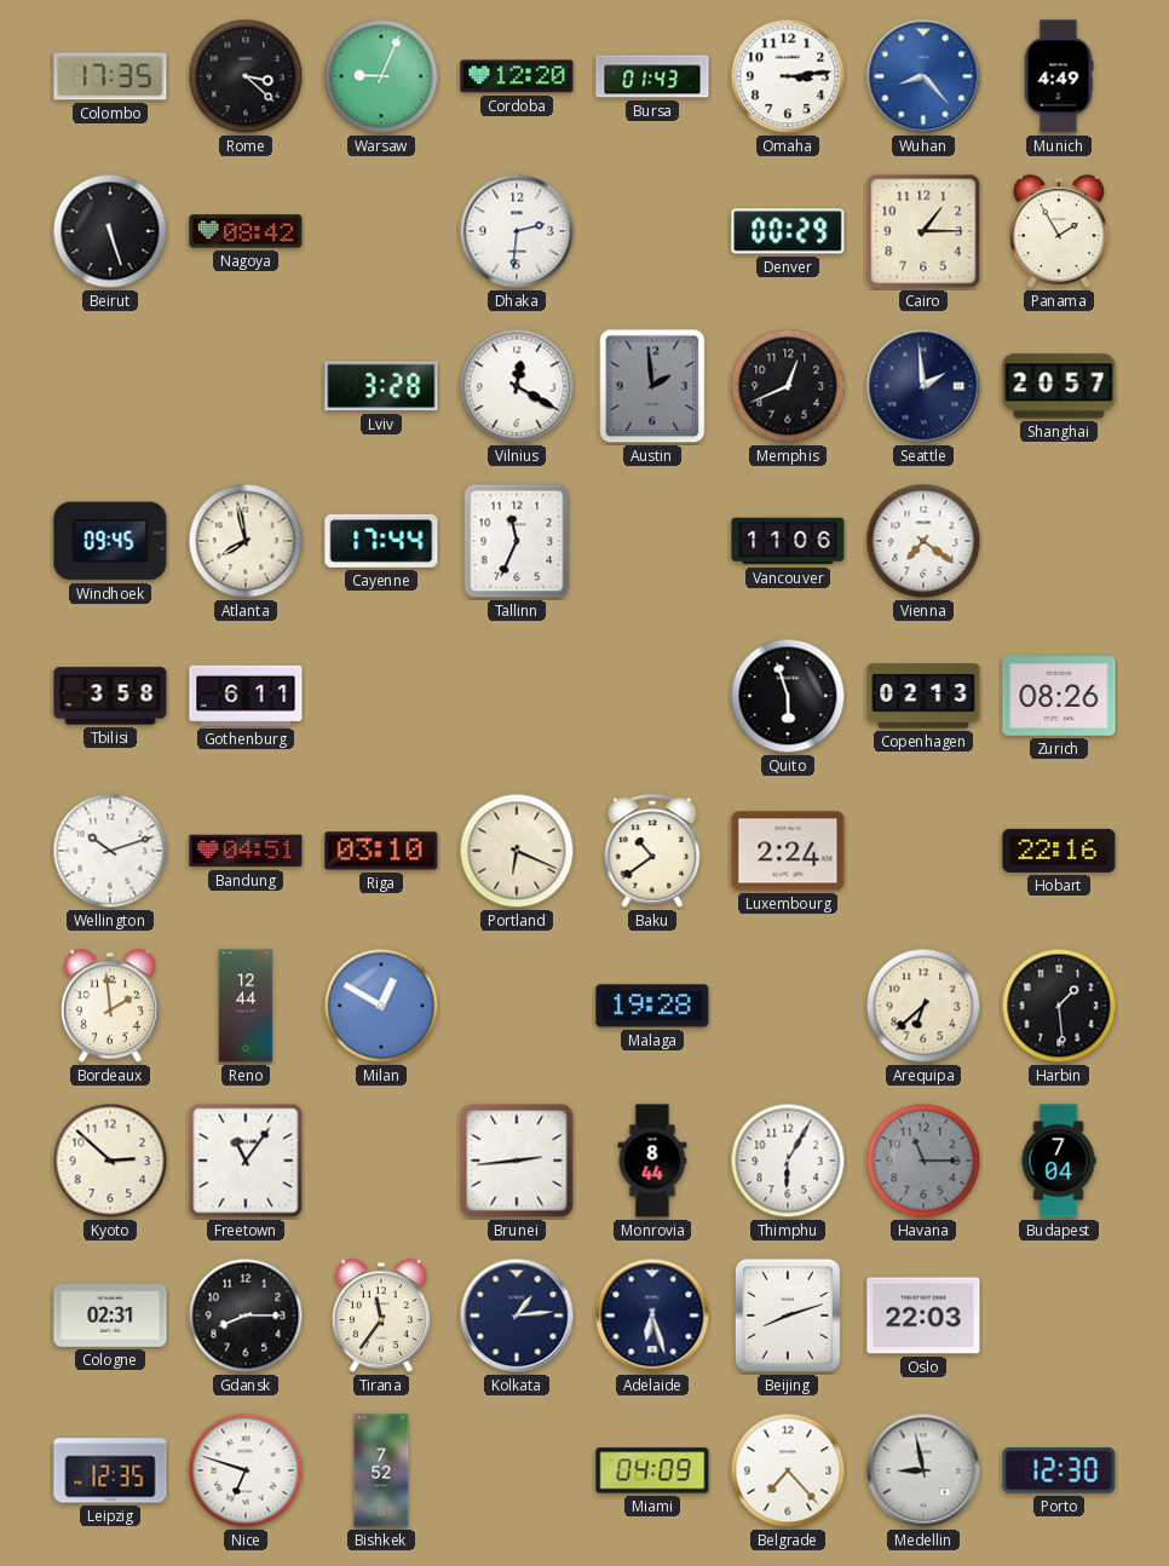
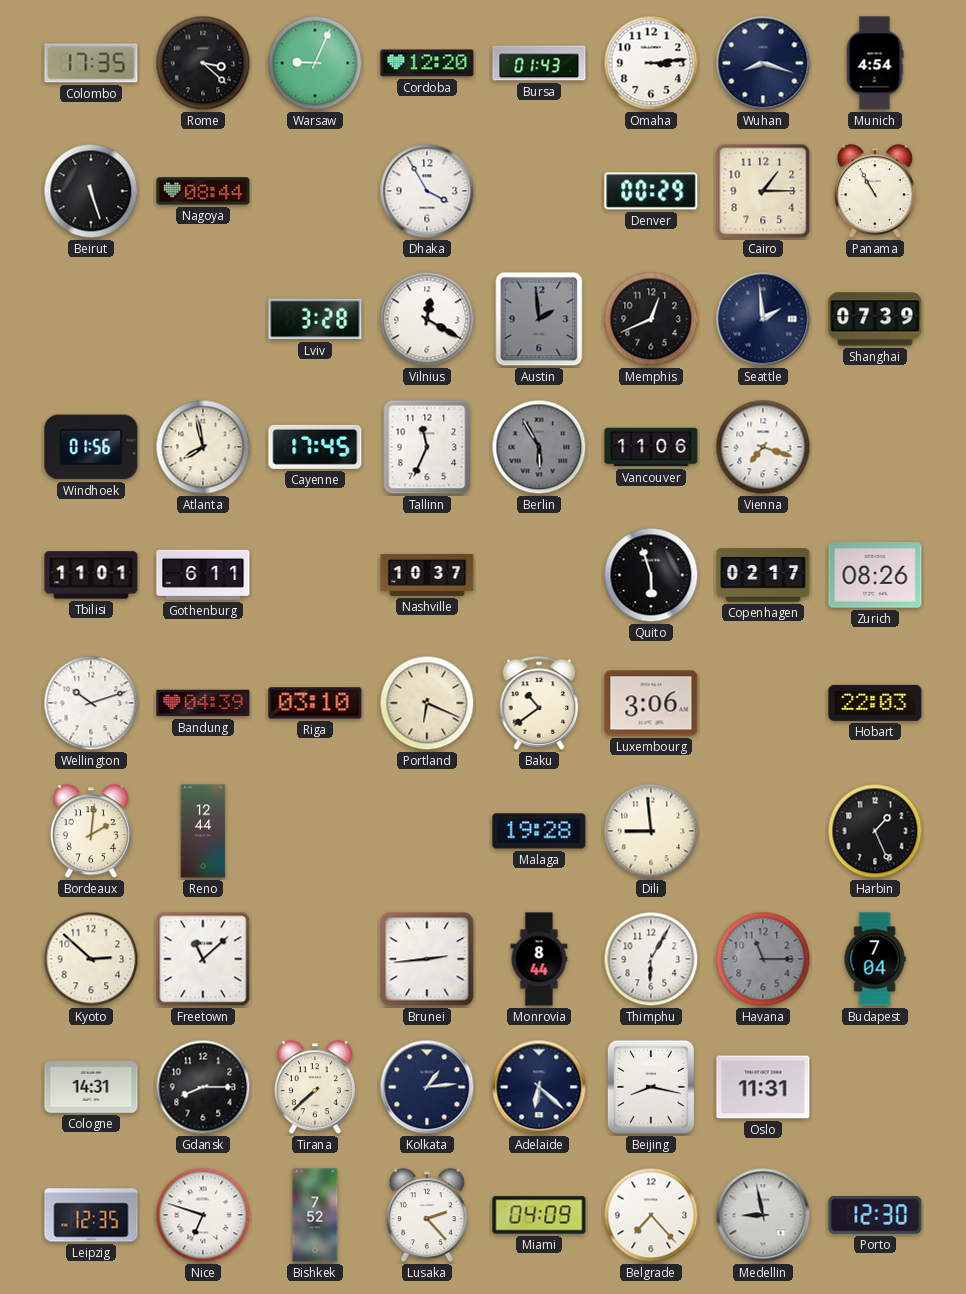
Wuhan: 8:23 -> 8:18 (763, 63)
Wuhan dial: blue -> navy (763, 63)
Munich: 4:49 -> 4:54 (875, 63)
Nagoya: 08:42 -> 08:44 (203, 191)
Dhaka: 2:31 -> 3:55 (427, 191)
Panama: 1:55 -> 10:55 (875, 192)
Shanghai: 20:57 -> 07:39 (875, 319)
Windhoek: 09:45 -> 01:56 (91, 447)
Cayenne: 17:44 -> 17:45 (315, 447)
Berlin: none -> 5:55 (539, 447)
Vienna: 7:21 -> 7:18 (763, 447)
Tbilisi: 3:58 -> 11:01 (91, 575)
Nashville: none -> 10:37 (427, 575)
Copenhagen: 02:13 -> 02:17 (763, 575)
Bandung: 04:51 -> 04:39 (203, 703)
Luxembourg: 2:24 -> 3:06 (651, 703)
Hobart: 22:16 -> 22:03 (875, 703)
Bordeaux: 1:59 -> 2:01 (91, 832)
Milan: 12:50 -> none (381, 1006)
Dili: none -> 8:59 (651, 831)
Arequipa: 6:38 -> none (923, 1006)
Harbin: 1:29 -> 1:26 (875, 831)
Freetown: 11:06 -> 11:08 (203, 959)
Cologne: 02:31 -> 14:31 (91, 1087)
Tirana: 11:36 -> 7:38 (315, 1088)
Adelaide: 6:27 -> 6:22 (539, 1087)
Beijing: 8:12 -> 8:17 (651, 1087)
Oslo: 22:03 -> 11:31 (763, 1087)
Lusaka: none -> 2:23 (427, 1216)
